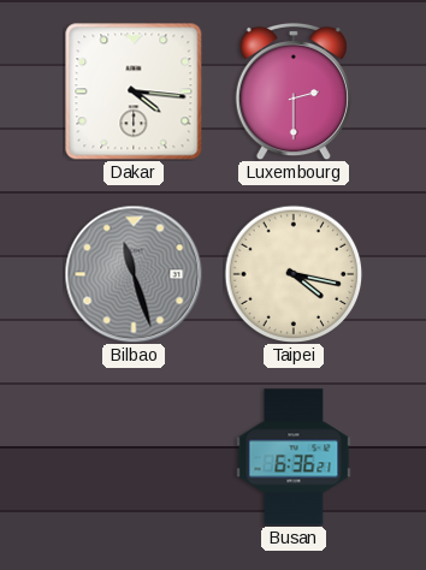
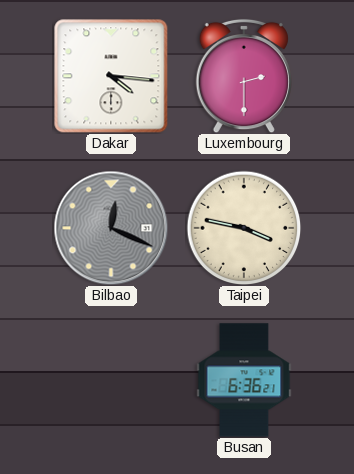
Bilbao: 11:27 -> 12:19 (111, 228)
Taipei: 4:17 -> 3:47 (244, 228)
